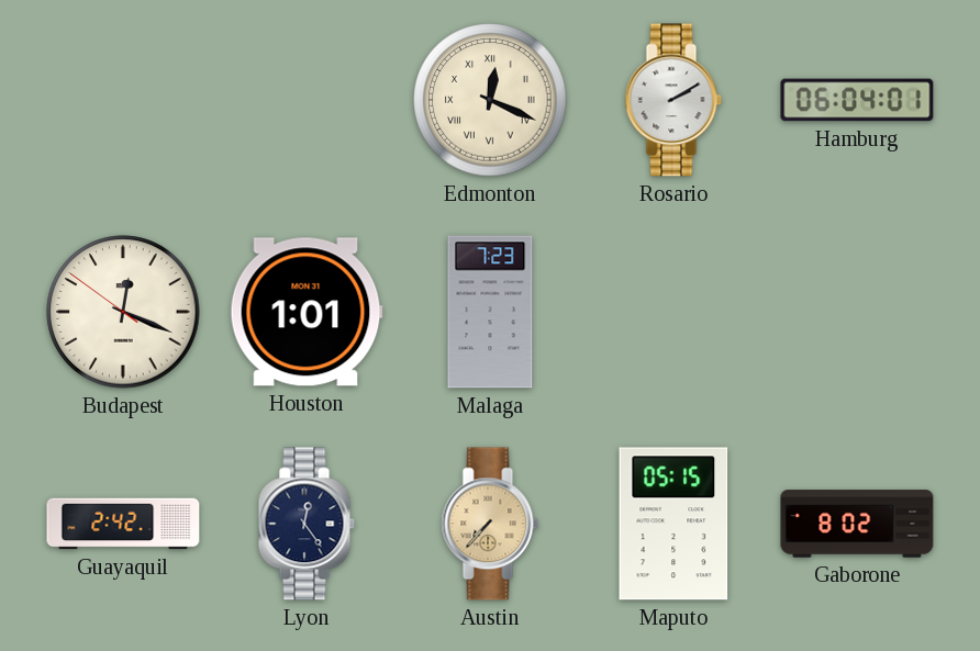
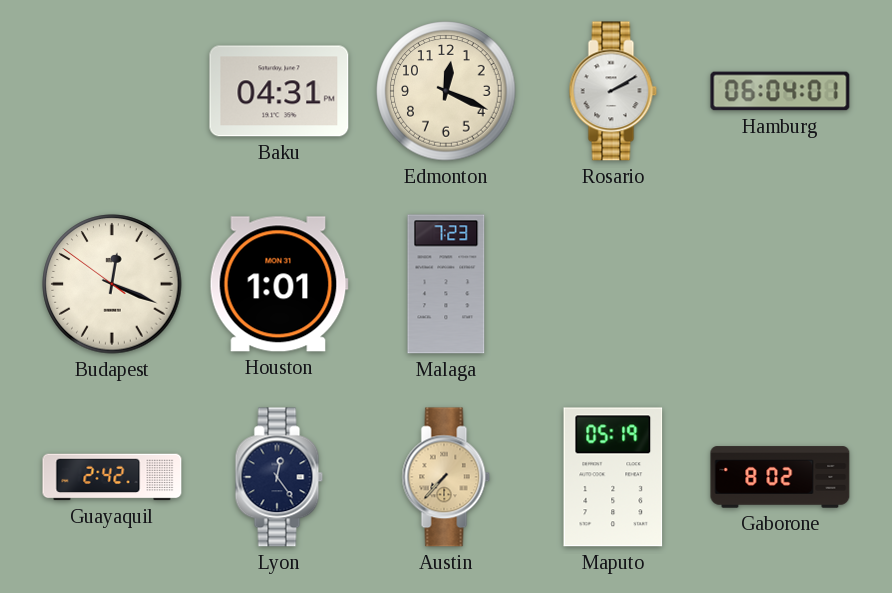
Baku: none -> 04:31 (279, 91)
Edmonton numerals: Roman -> Arabic (446, 91)
Maputo: 05:15 -> 05:19 (613, 477)
